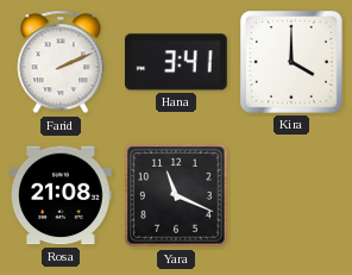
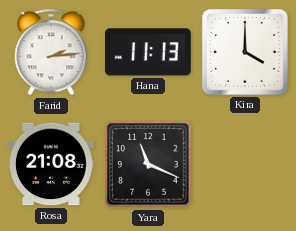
Farid: 2:11 -> 2:14 (51, 52)
Hana: 3:41 -> 11:13 (149, 52)
